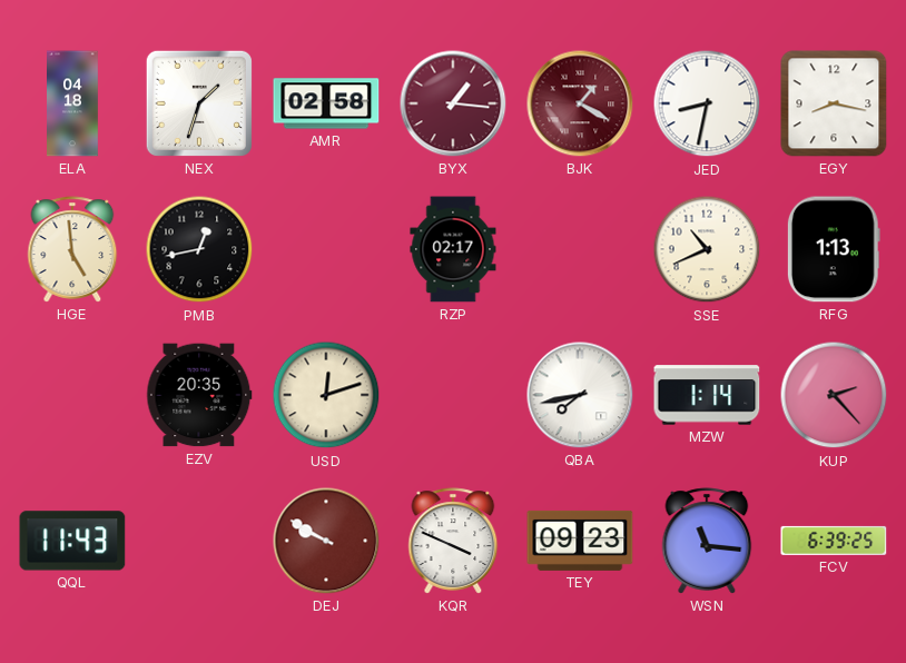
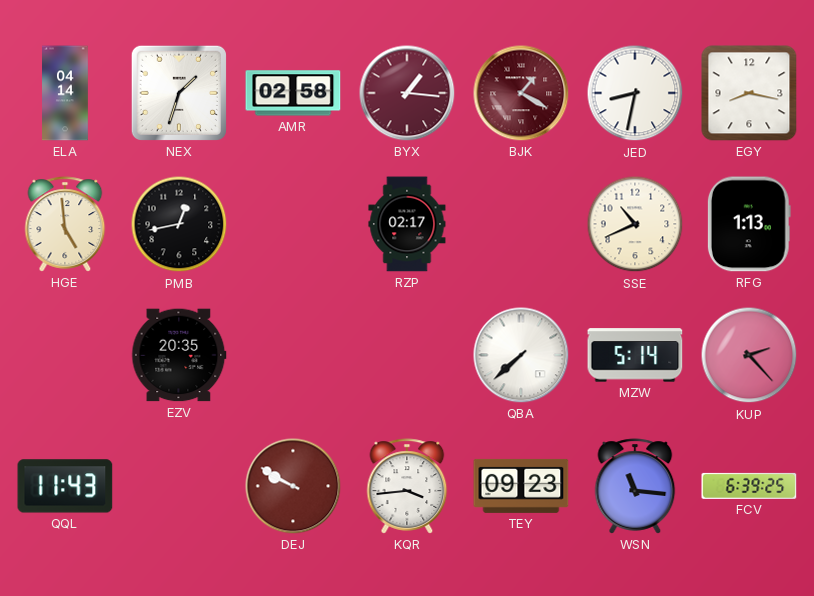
ELA: 04:18 -> 04:14 (65, 93)
USD: 12:12 -> none (326, 395)
QBA: 7:43 -> 7:38 (521, 355)
MZW: 1:14 -> 5:14 (635, 355)
KQR: 3:49 -> 3:44 (407, 486)
